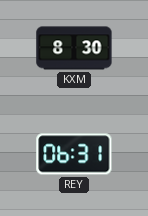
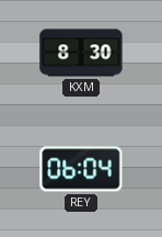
REY: 06:31 -> 06:04 (81, 169)
